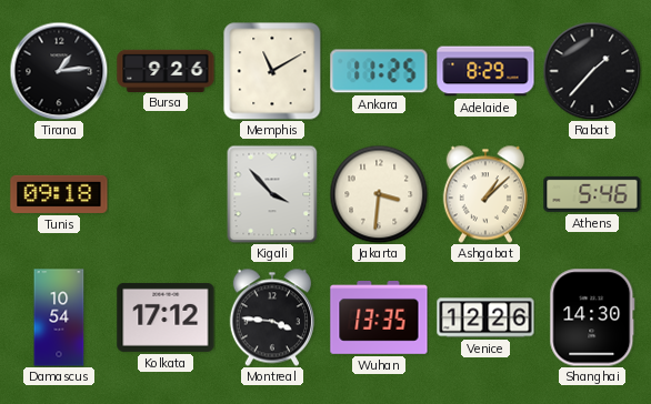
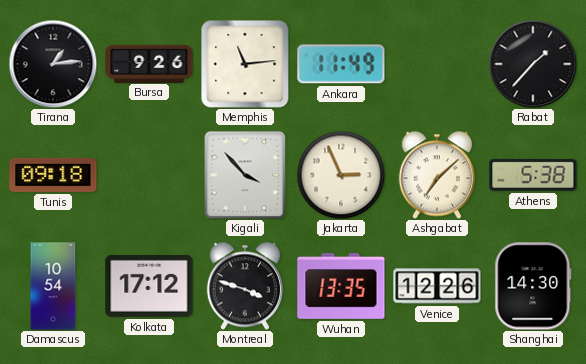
Memphis: 11:10 -> 11:14 (245, 64)
Ankara: 11:25 -> 11:49 (341, 64)
Adelaide: 8:29 -> none (485, 71)
Jakarta: 3:31 -> 2:56 (341, 175)
Ashgabat: 1:08 -> 7:08 (437, 175)
Athens: 5:46 -> 5:38 (533, 175)
Montreal: 3:46 -> 3:48 (245, 286)
